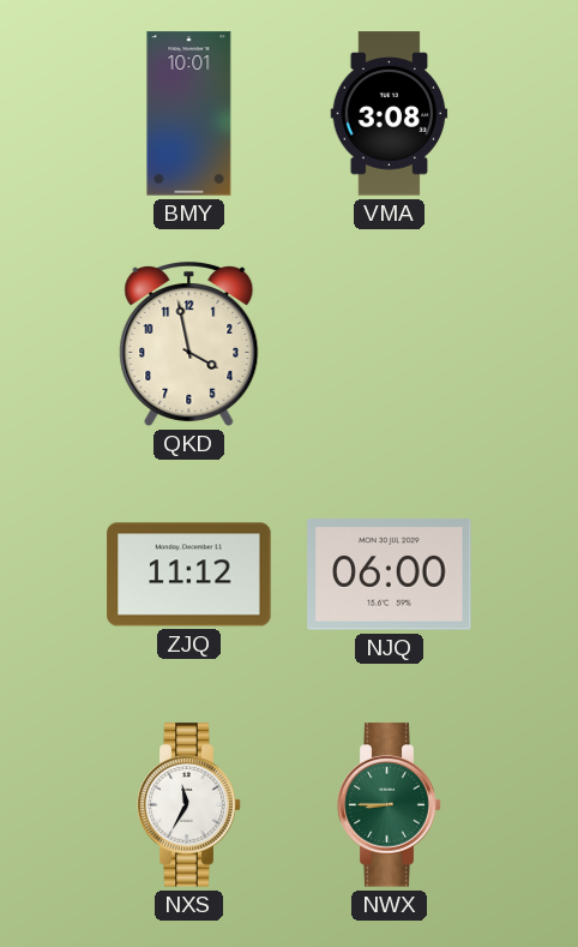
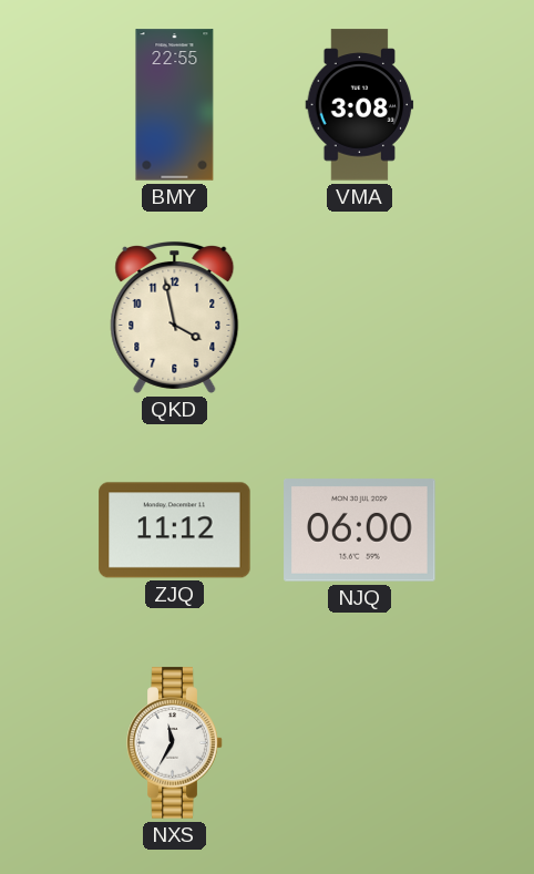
BMY: 10:01 -> 22:55 (175, 105)
NWX: 8:45 -> none (390, 805)
